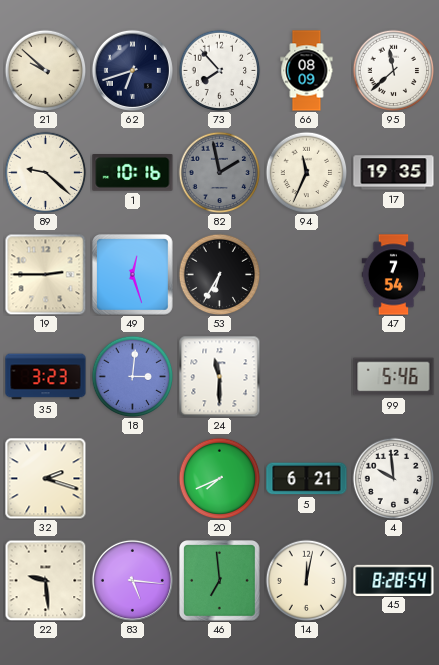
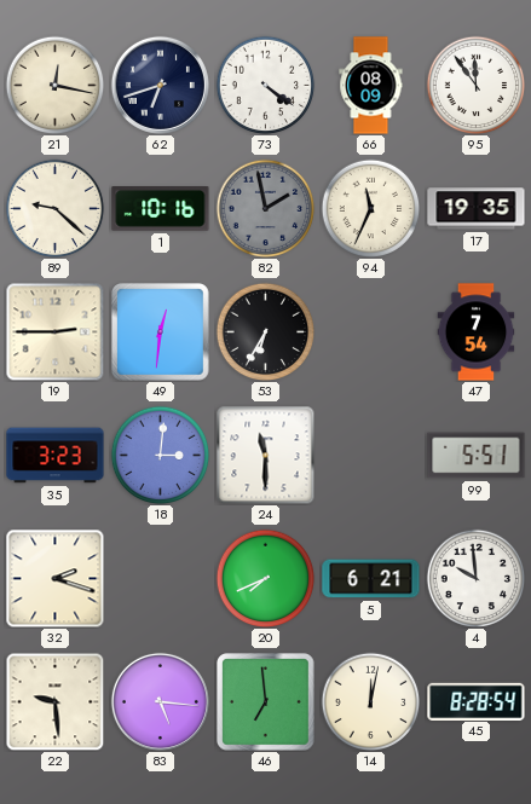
21: 9:52 -> 12:17 (54, 85)
73: 7:53 -> 4:21 (265, 85)
95: 11:38 -> 11:54 (475, 85)
49: 12:27 -> 12:31 (161, 332)
99: 5:46 -> 5:51 (477, 456)
